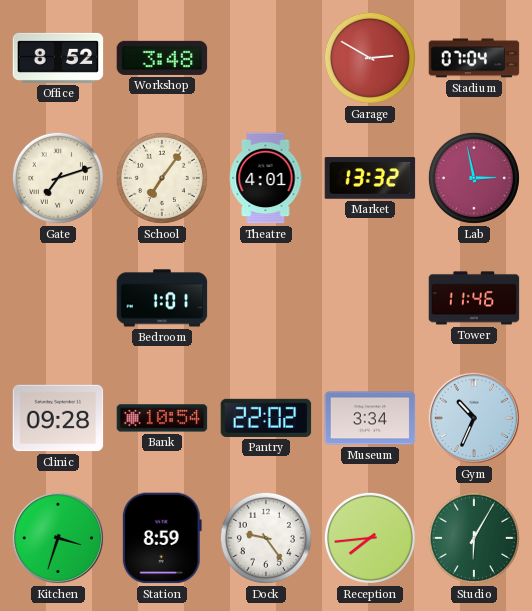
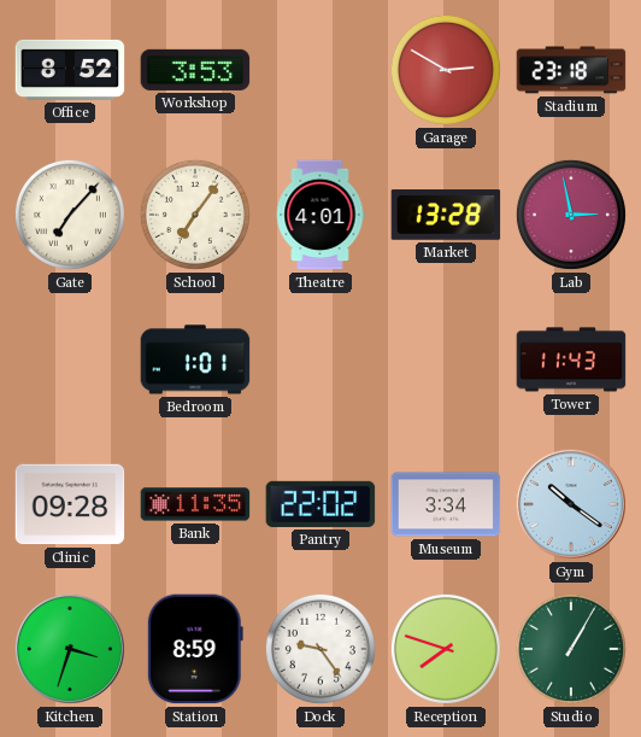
Workshop: 3:48 -> 3:53 (195, 70)
Stadium: 07:04 -> 23:18 (571, 70)
Gate: 7:12 -> 7:07 (70, 215)
Market: 13:32 -> 13:28 (446, 215)
Tower: 11:46 -> 11:43 (571, 359)
Bank: 10:54 -> 11:35 (195, 504)
Gym: 10:34 -> 10:21 (571, 504)
Reception: 7:44 -> 7:48 (446, 649)
Studio: 6:05 -> 1:05 (571, 649)
